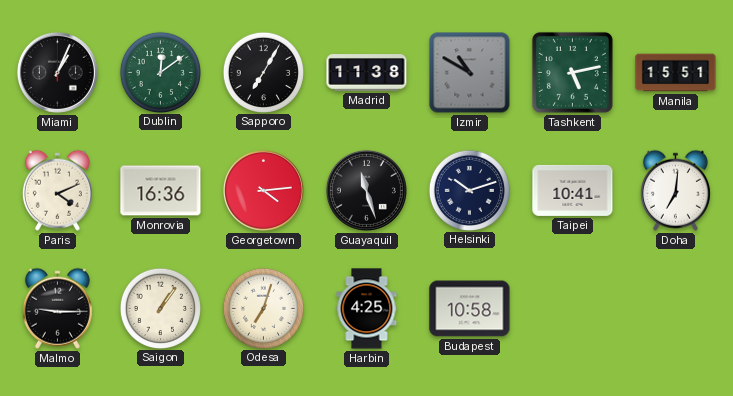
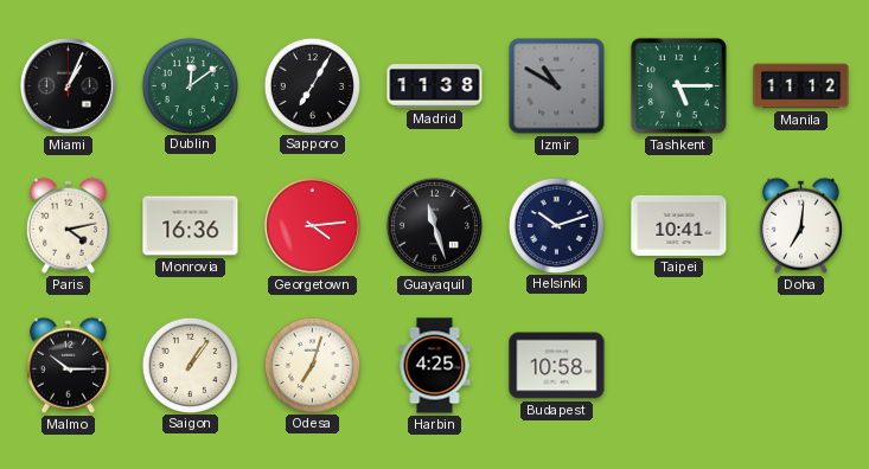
Tashkent: 5:13 -> 5:15 (678, 85)
Manila: 15:51 -> 11:12 (801, 86)
Paris: 4:11 -> 4:13 (68, 225)
Malmo: 9:15 -> 10:15 (68, 365)
